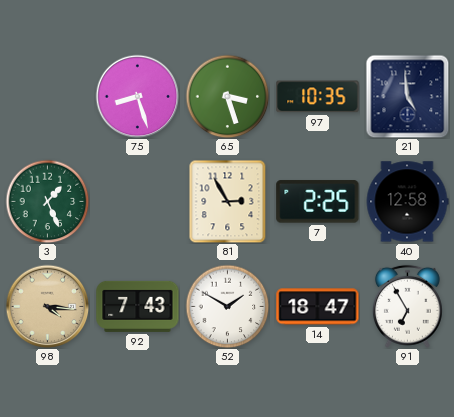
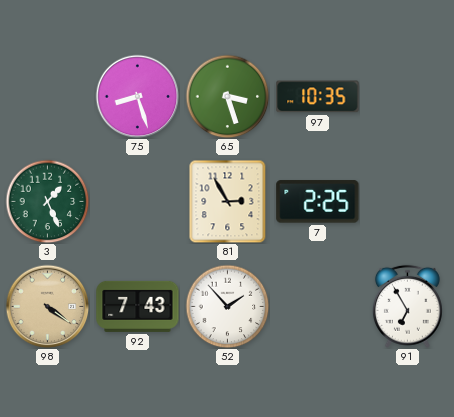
21: 4:59 -> none (407, 96)
40: 12:58 -> none (407, 202)
98: 4:16 -> 4:21 (47, 306)
52: 1:50 -> 1:53 (227, 306)
14: 18:47 -> none (318, 307)
